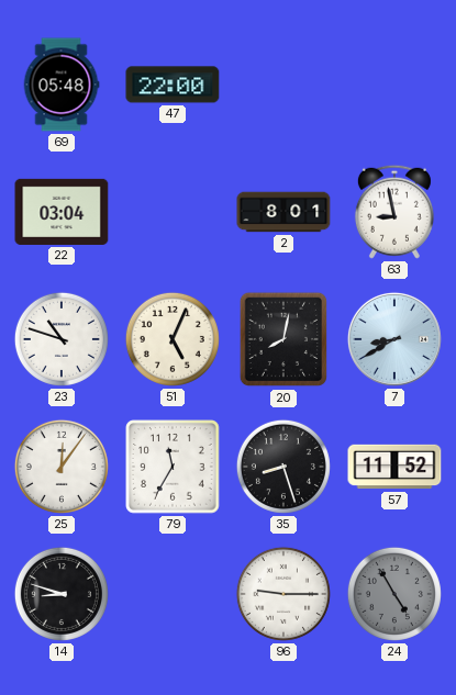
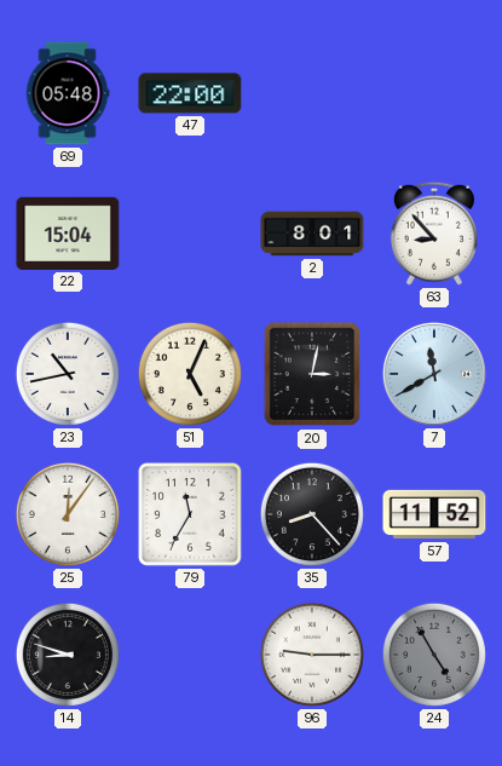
22: 03:04 -> 15:04 (68, 234)
63: 8:58 -> 8:53 (434, 234)
23: 10:48 -> 10:43 (68, 374)
20: 8:02 -> 3:02 (312, 374)
7: 8:40 -> 11:40 (434, 374)
35: 8:27 -> 8:23 (312, 514)
